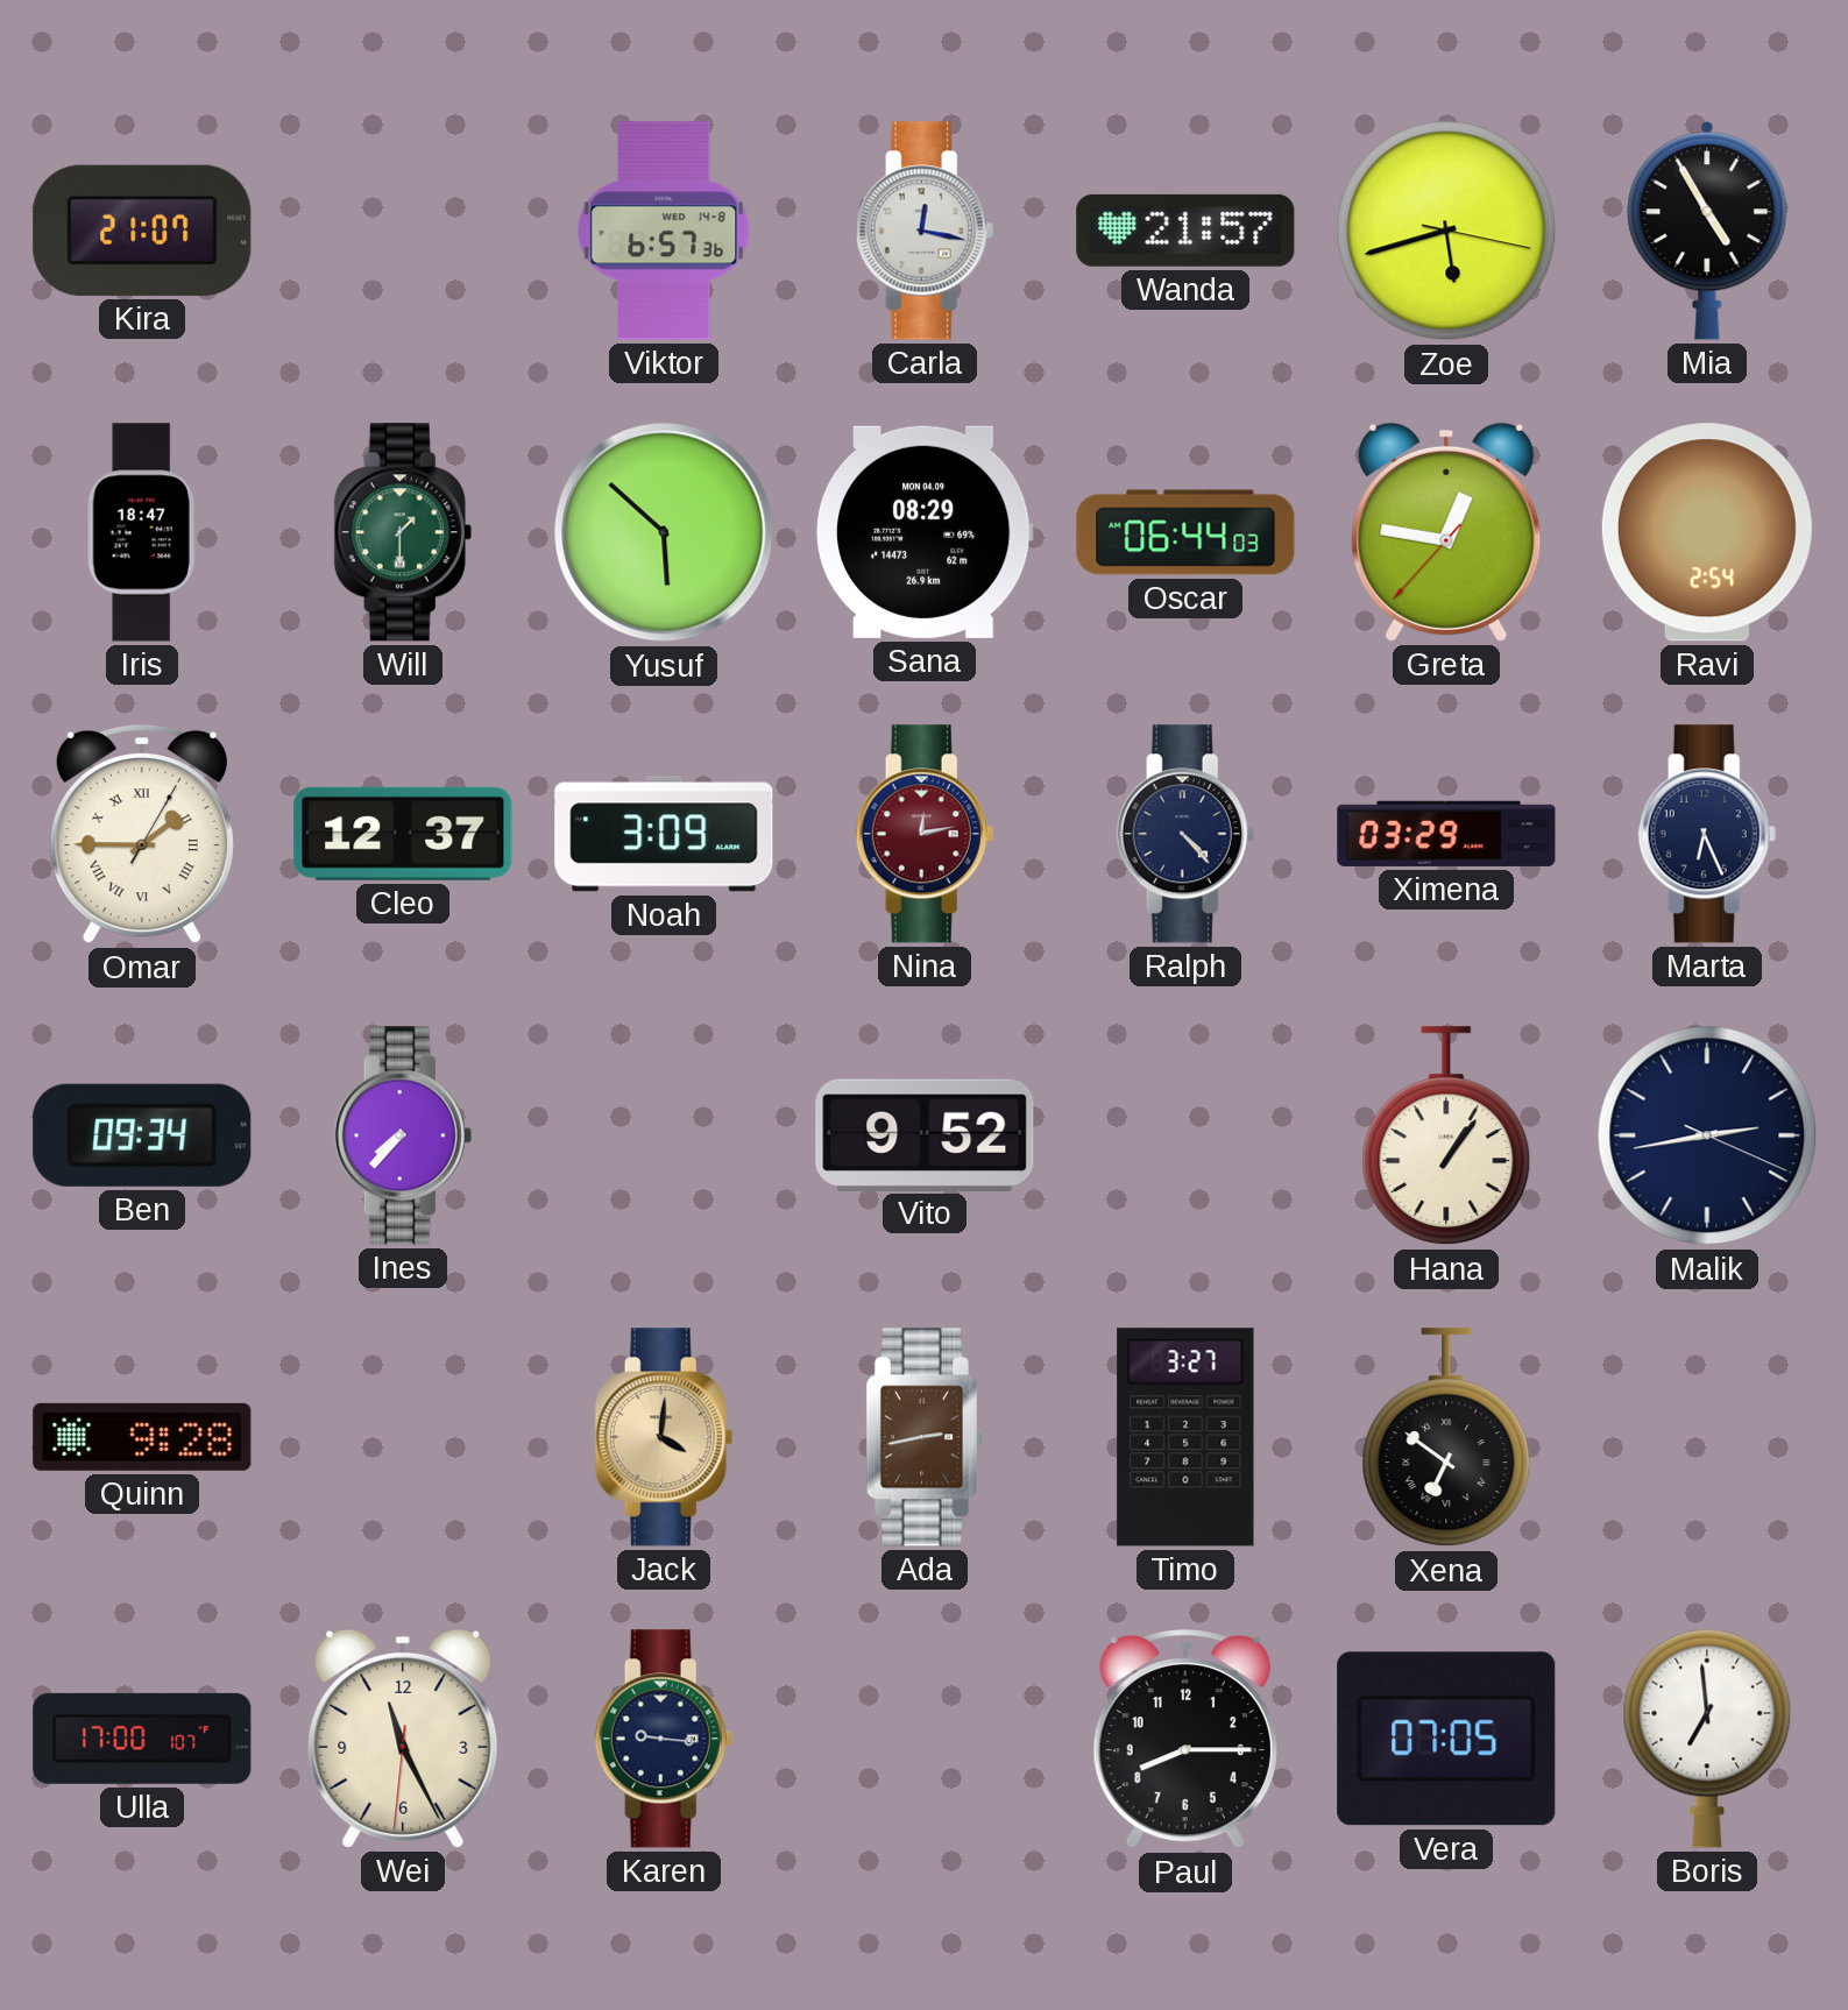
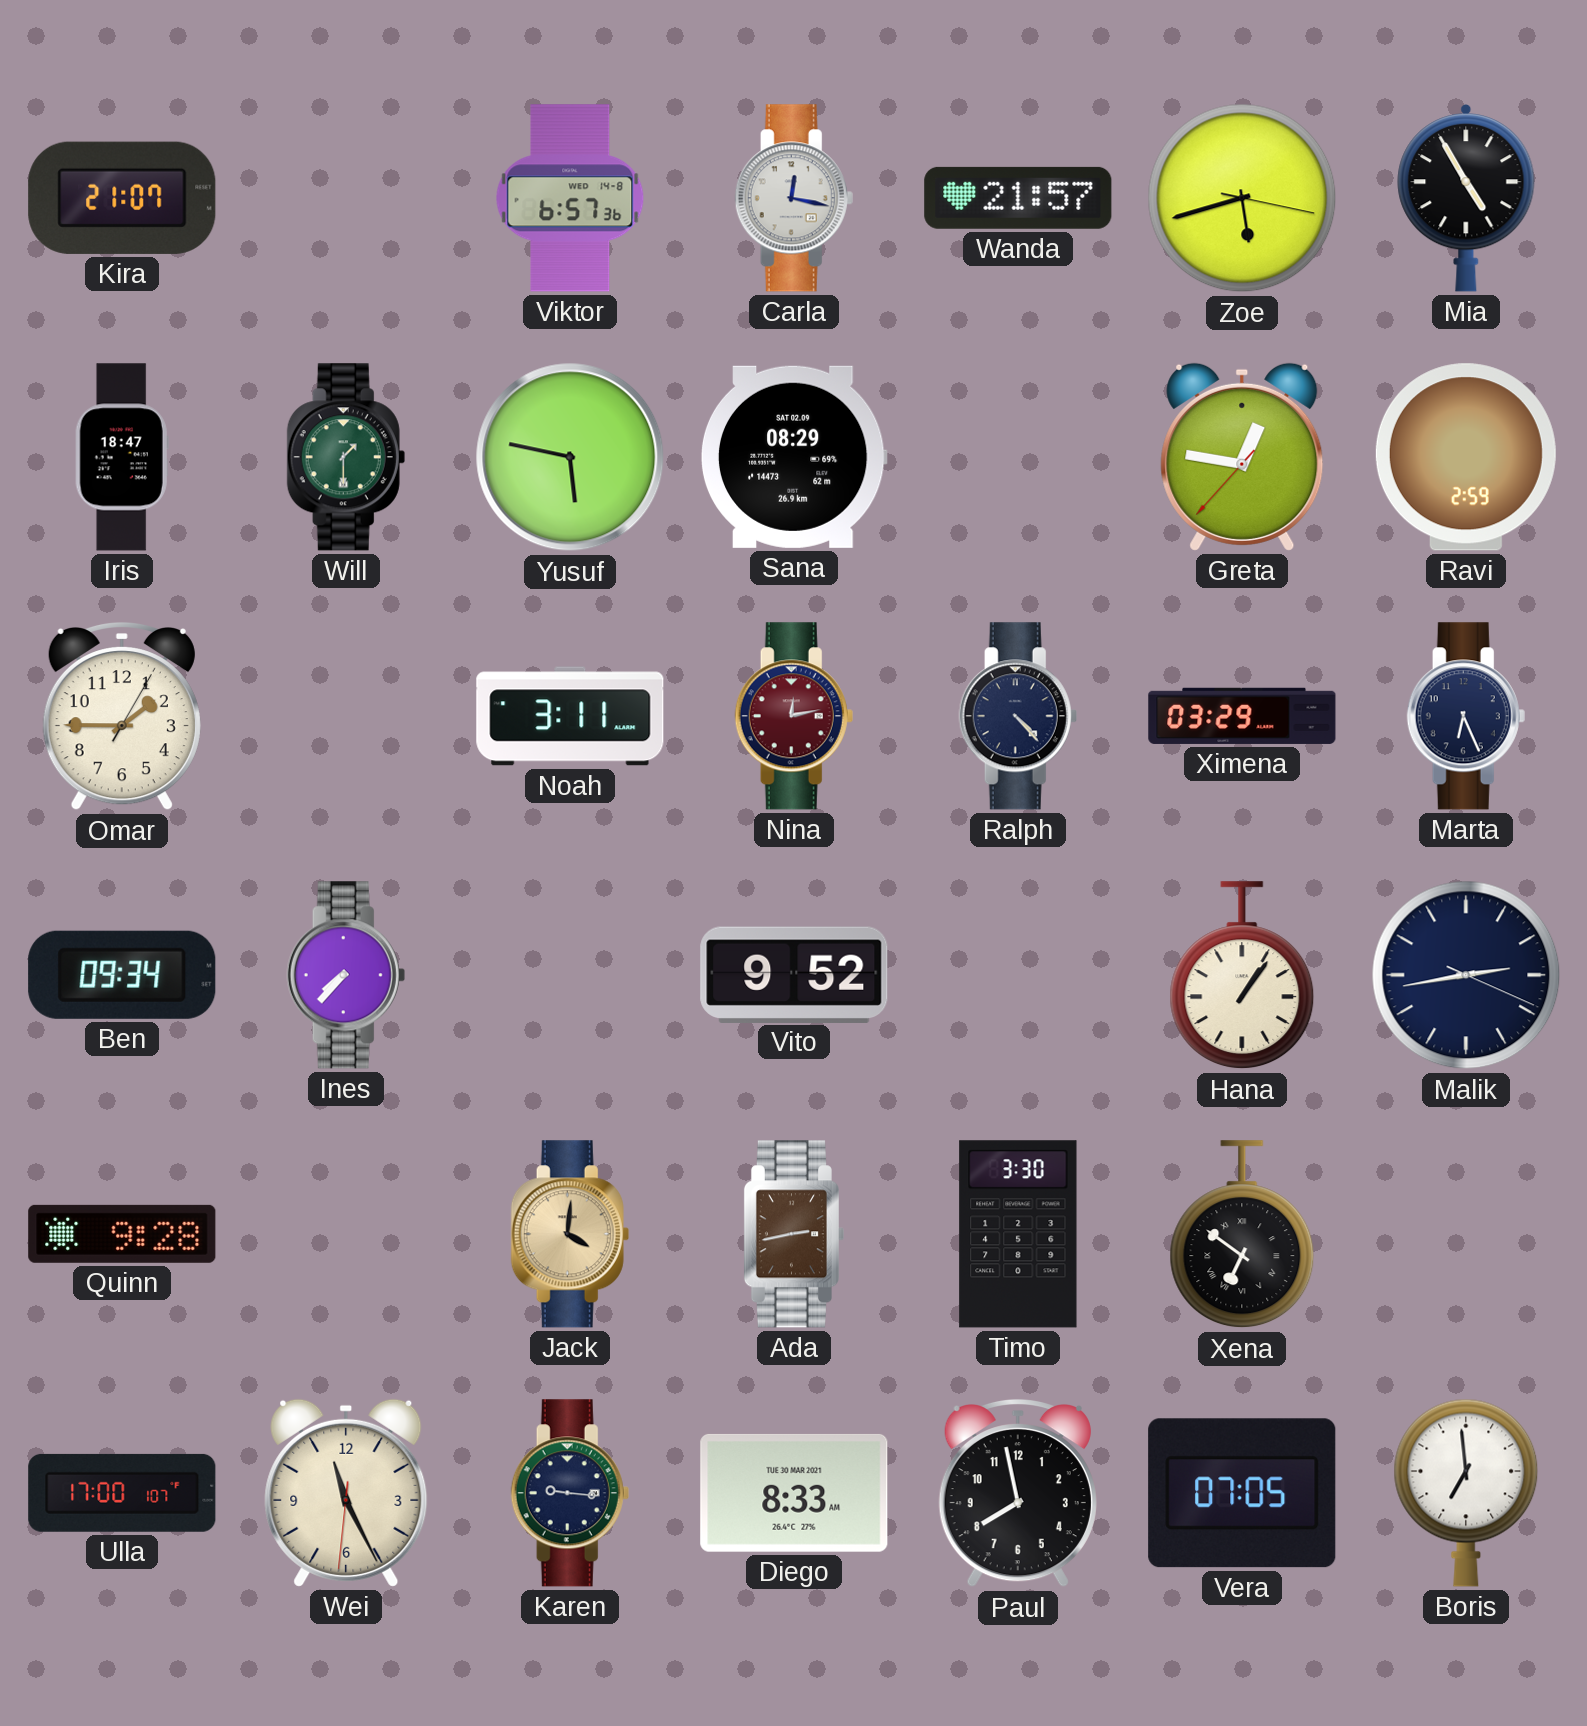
Yusuf: 5:52 -> 5:47 (570, 457)
Sana date: MON 04.09 -> SAT 02.09 (794, 457)
Oscar: 06:44 -> none (1185, 532)
Ravi: 2:54 -> 2:59 (1466, 457)
Omar numerals: Roman -> Arabic (122, 716)
Cleo: 12:37 -> none (403, 834)
Noah: 3:09 -> 3:11 (570, 716)
Timo: 3:27 -> 3:30 (1018, 1234)
Diego: none -> 8:33 (794, 1493)
Paul: 8:15 -> 7:58 (1018, 1493)
